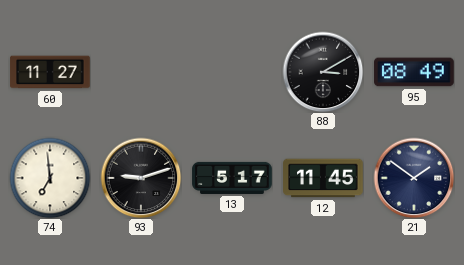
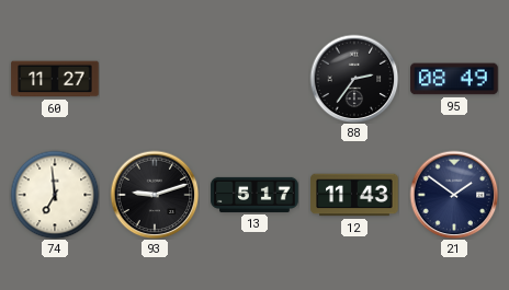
88: 3:10 -> 2:36 (354, 79)
12: 11:45 -> 11:43 (354, 195)
